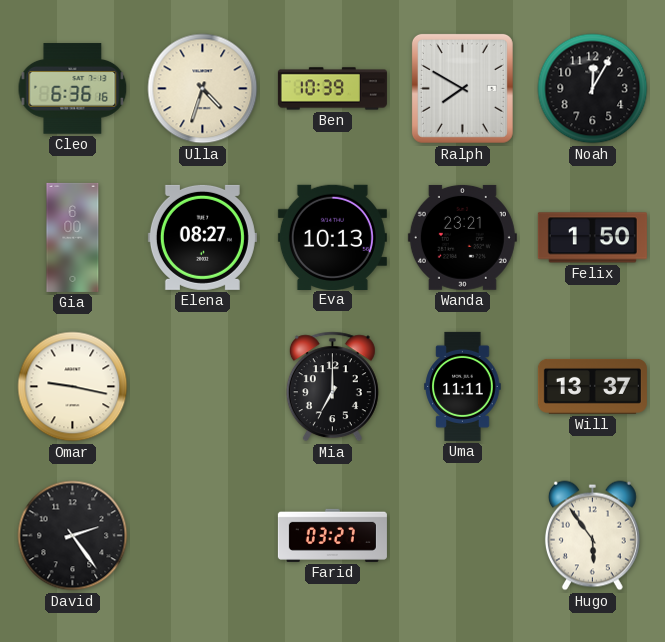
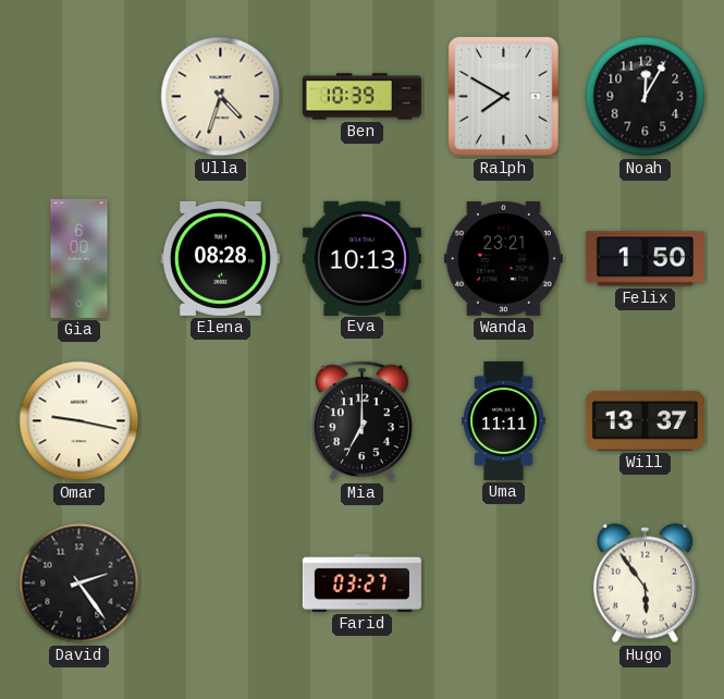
Cleo: 6:36 -> none (73, 89)
Elena: 08:27 -> 08:28 (220, 258)
